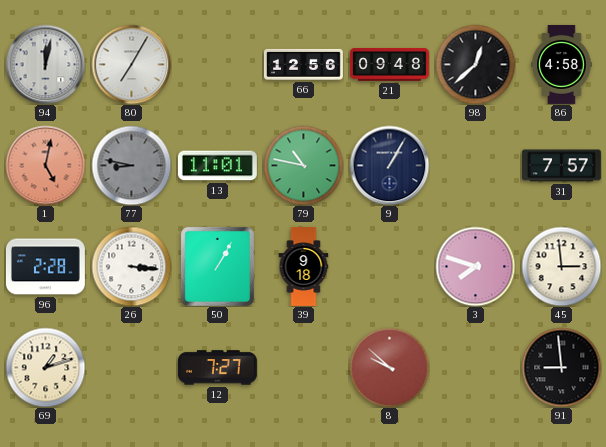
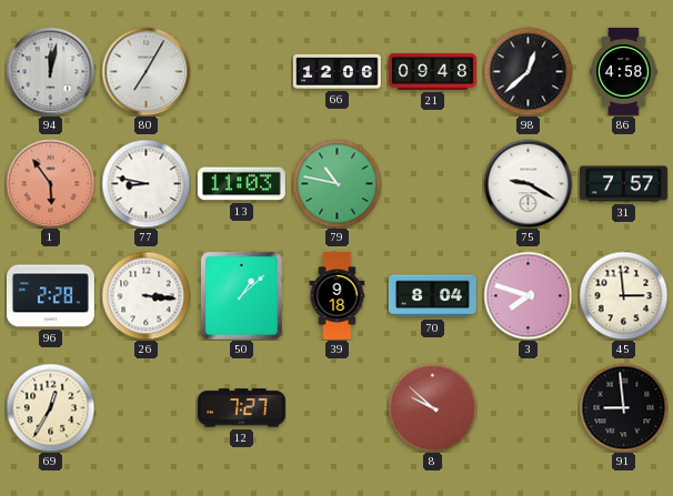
66: 12:56 -> 12:06 (336, 71)
1: 5:02 -> 5:54 (50, 183)
77 dial: grey -> white (145, 183)
13: 11:01 -> 11:03 (241, 184)
9: 1:05 -> none (389, 165)
75: none -> 9:20 (528, 183)
50: 1:05 -> 1:08 (241, 295)
70: none -> 8:04 (432, 296)
69: 1:12 -> 12:35 (50, 407)
